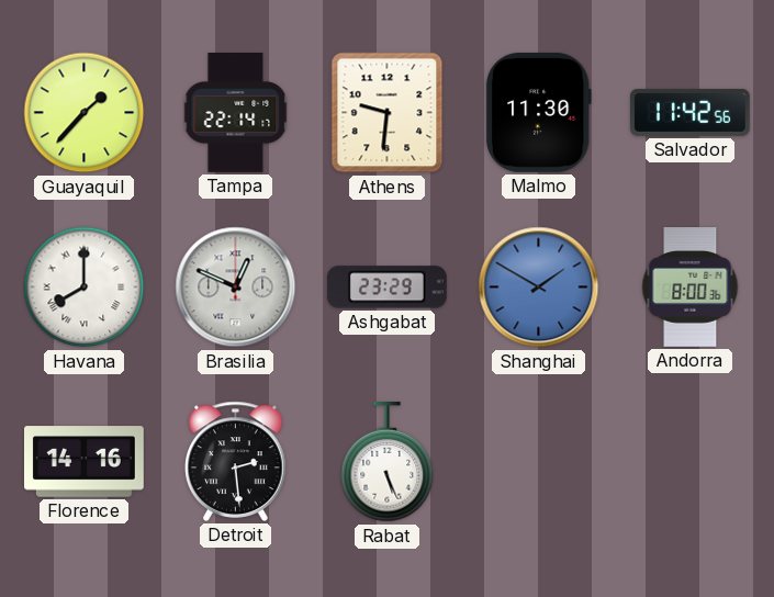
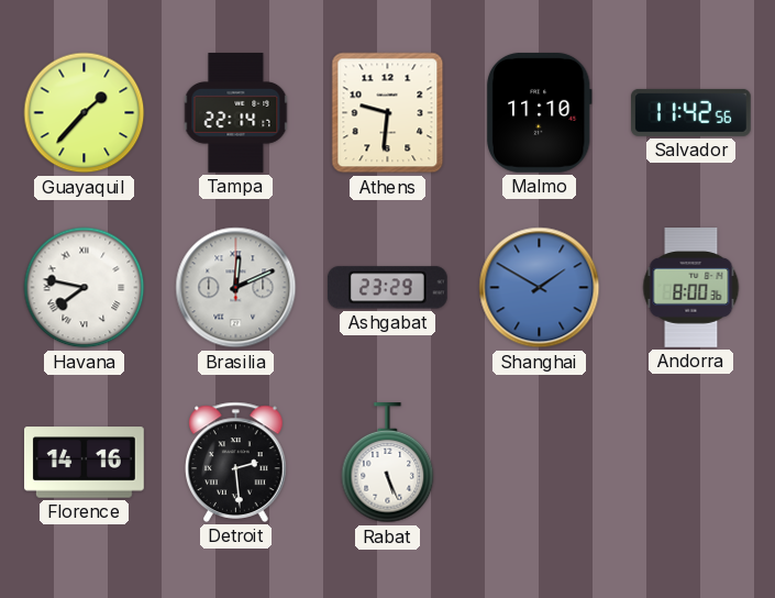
Malmo: 11:30 -> 11:10 (539, 112)
Havana: 8:00 -> 7:47 (85, 288)
Brasilia: 12:49 -> 12:11 (236, 288)
